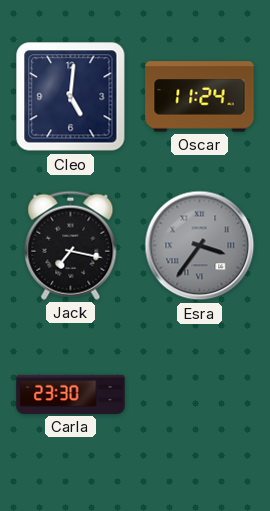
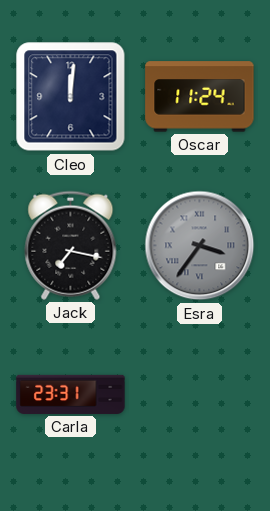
Cleo: 5:01 -> 12:01 (71, 97)
Carla: 23:30 -> 23:31 (71, 394)
